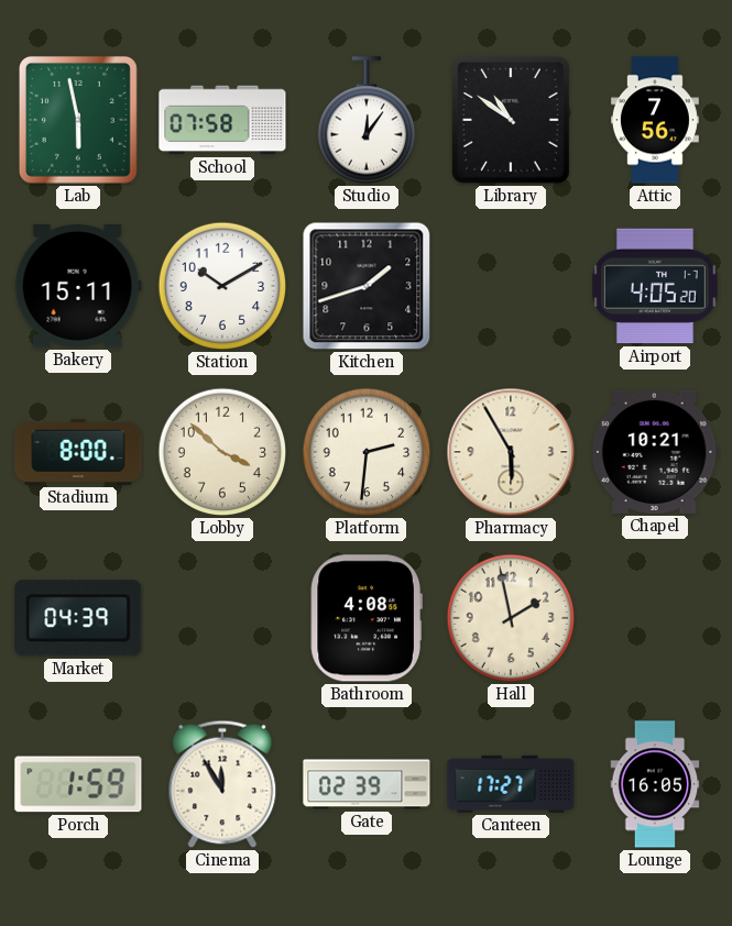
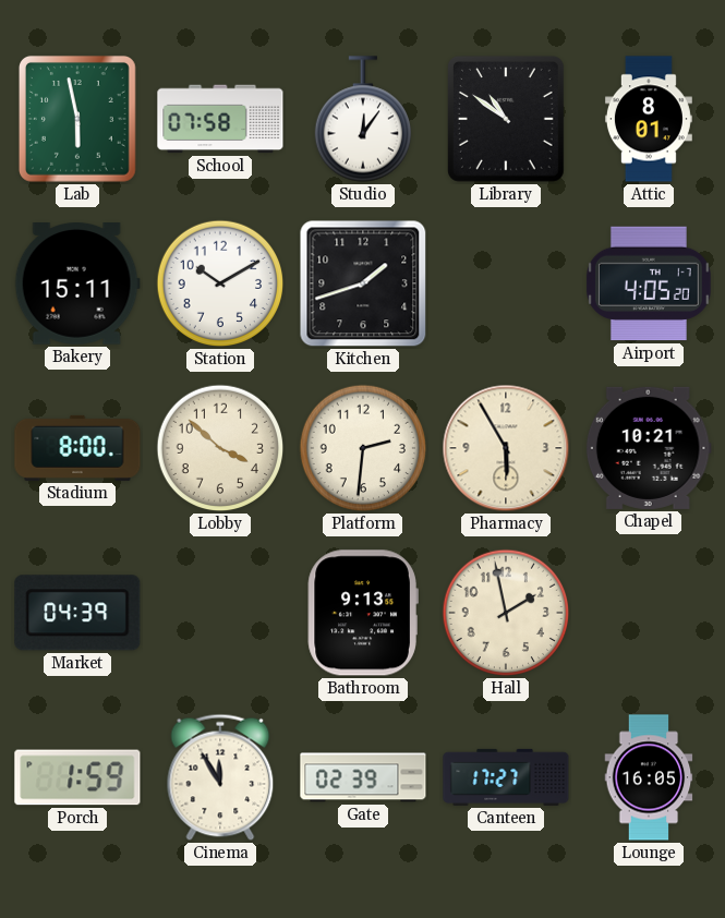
Attic: 7:56 -> 8:01 (649, 119)
Bathroom: 4:08 -> 9:13 (363, 613)
